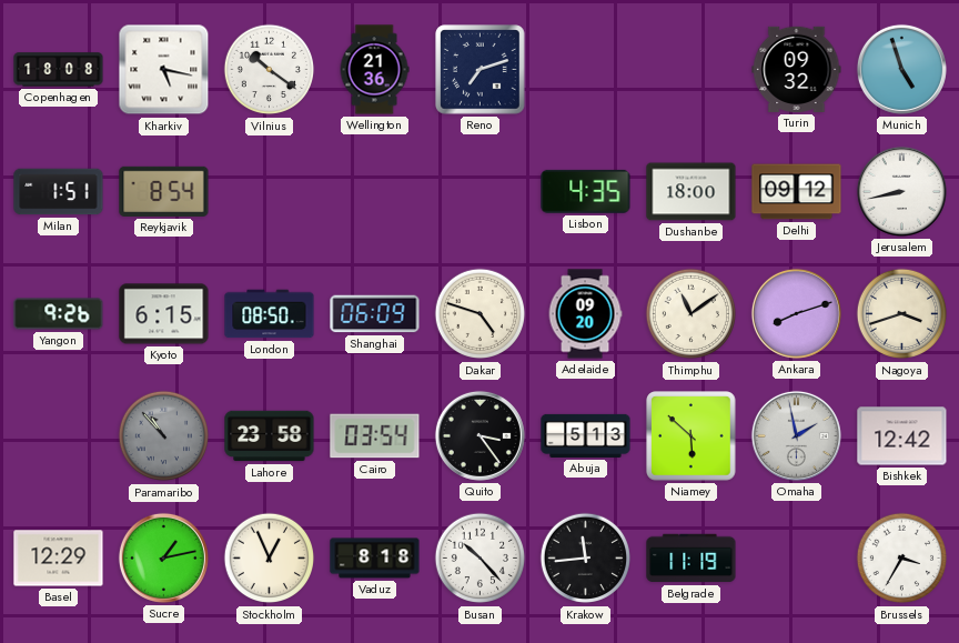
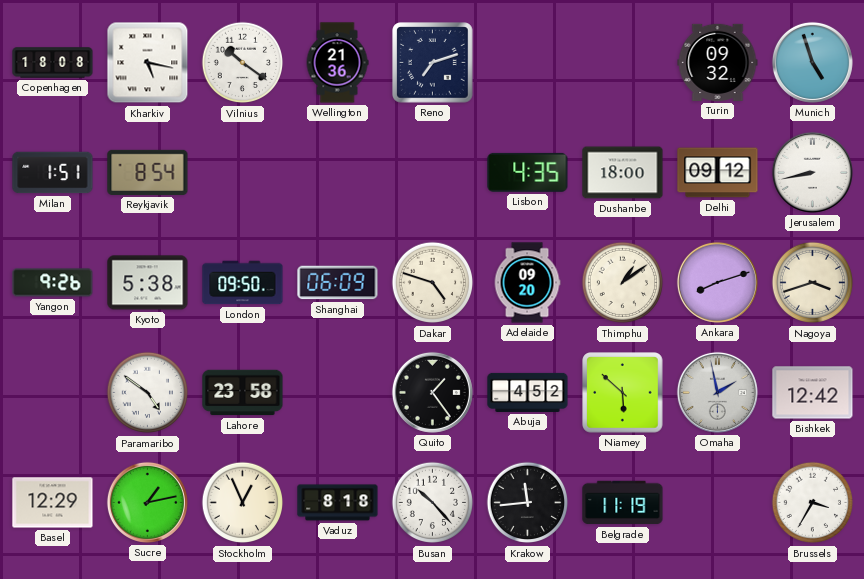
Kyoto: 6:15 -> 5:38 (148, 283)
London: 08:50 -> 09:50 (243, 283)
Thimphu: 11:09 -> 1:09 (623, 283)
Paramaribo: 10:53 -> 4:51 (148, 393)
Paramaribo dial: grey -> white (148, 393)
Cairo: 03:54 -> none (375, 436)
Quito: 3:24 -> 1:24 (432, 392)
Abuja: 5:13 -> 4:52 (528, 392)
